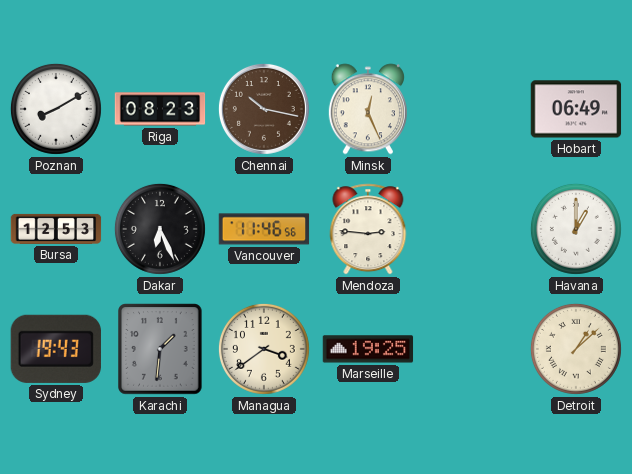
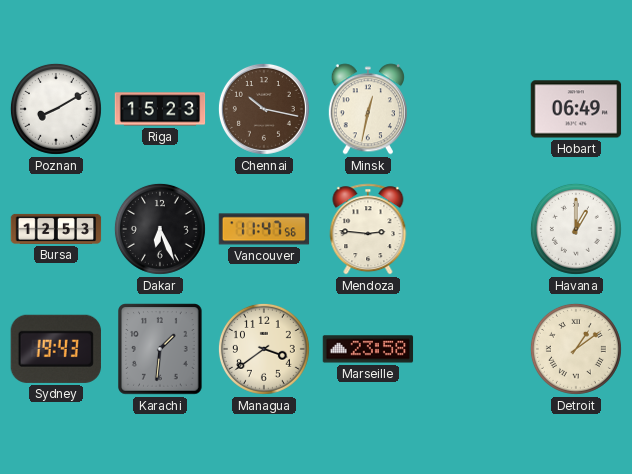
Riga: 08:23 -> 15:23 (160, 109)
Minsk: 12:26 -> 12:32 (368, 109)
Vancouver: 11:46 -> 11:47 (264, 229)
Marseille: 19:25 -> 23:58 (368, 349)
Detroit: 1:08 -> 1:09 (576, 349)
